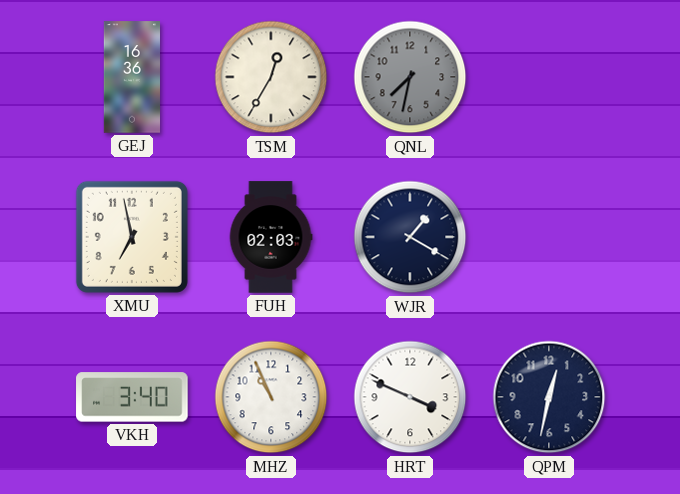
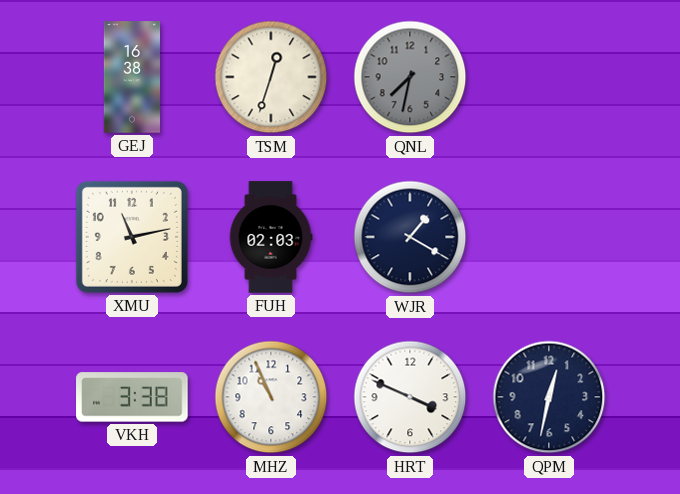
GEJ: 16:36 -> 16:38 (131, 77)
TSM: 12:35 -> 12:33 (271, 77)
XMU: 6:58 -> 11:13 (132, 237)
VKH: 3:40 -> 3:38 (132, 397)
